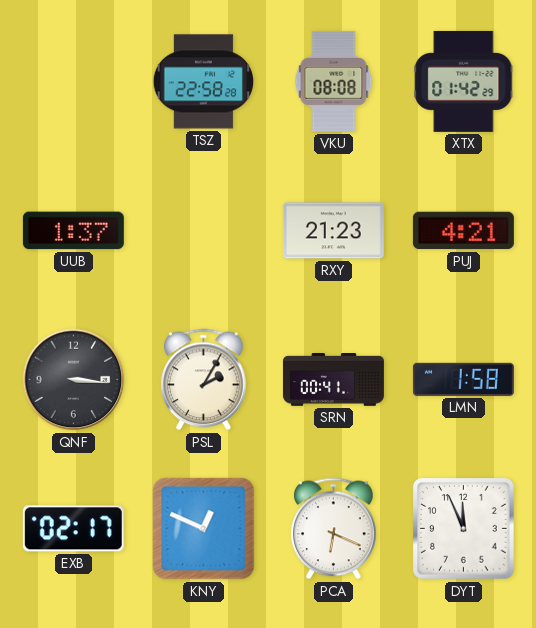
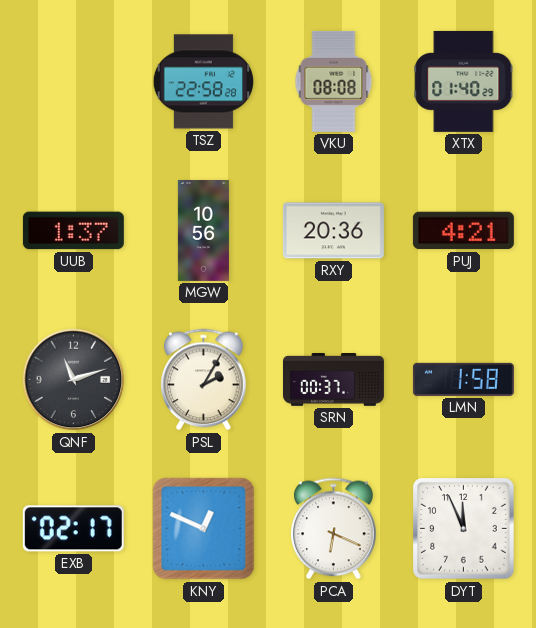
XTX: 01:42 -> 01:40 (464, 81)
MGW: none -> 10:56 (203, 230)
RXY: 21:23 -> 20:36 (333, 231)
QNF: 3:16 -> 11:12 (74, 380)
SRN: 00:41 -> 00:37 (333, 380)
